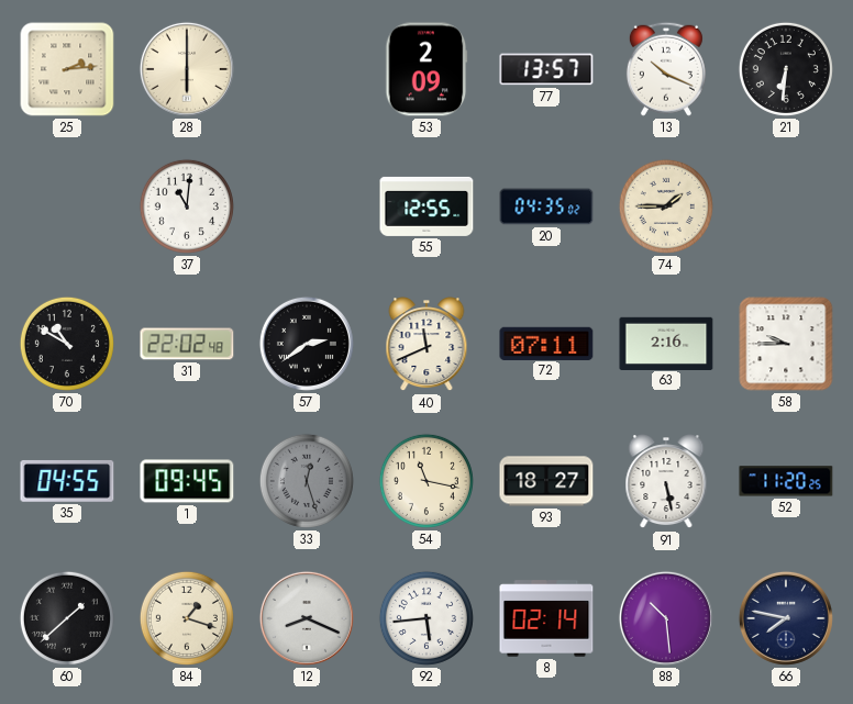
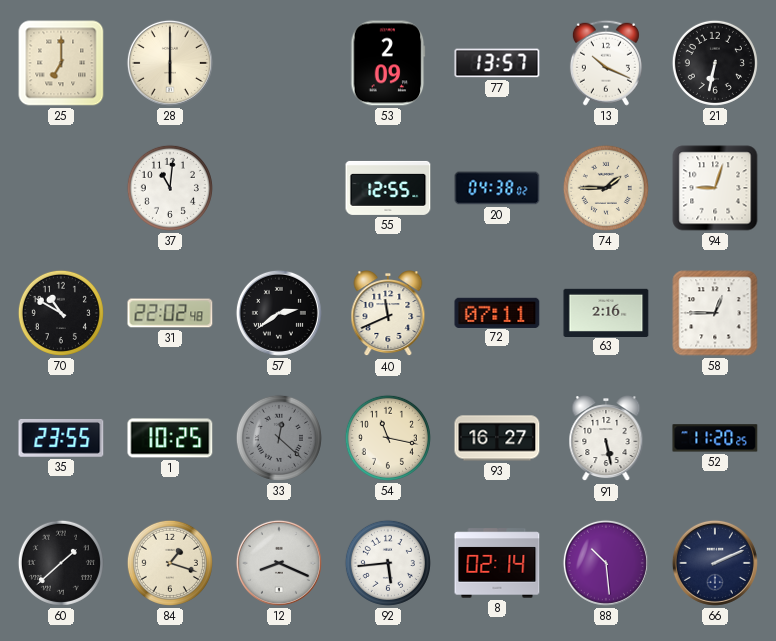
25: 2:14 -> 7:00 (61, 63)
21: 6:31 -> 6:32 (715, 63)
20: 04:35 -> 04:38 (497, 188)
94: none -> 9:03 (715, 188)
58: 9:45 -> 12:45 (715, 313)
35: 04:55 -> 23:55 (61, 438)
1: 09:45 -> 10:25 (170, 438)
33: 12:27 -> 12:22 (279, 438)
93: 18:27 -> 16:27 (497, 438)
66: 7:47 -> 2:11 (715, 563)
